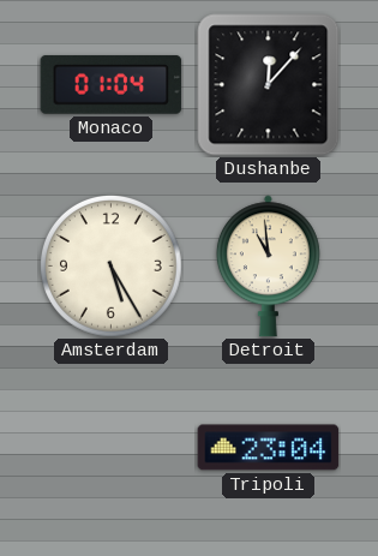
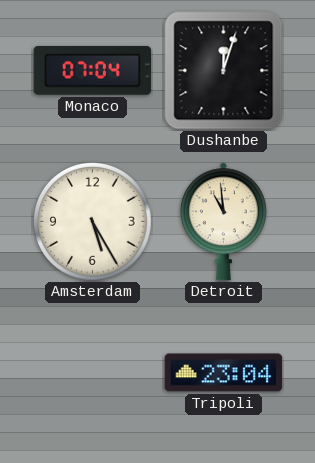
Monaco: 01:04 -> 07:04 (93, 71)
Dushanbe: 12:07 -> 12:03 (224, 71)
